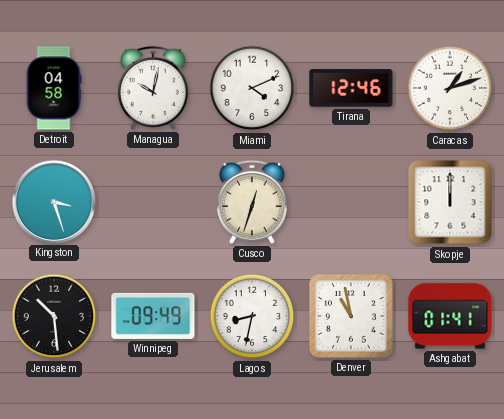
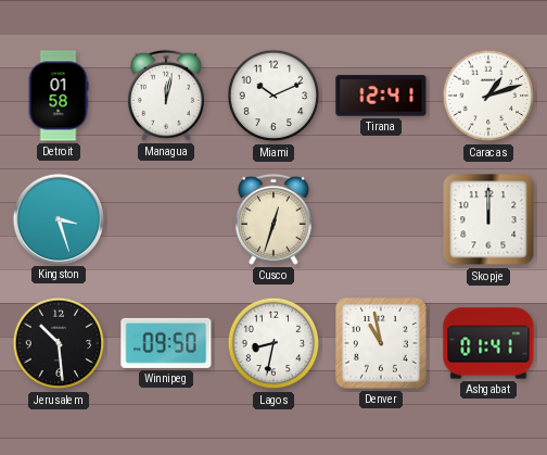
Detroit: 04:58 -> 01:58 (59, 96)
Managua: 10:02 -> 12:02 (166, 96)
Miami: 4:11 -> 10:11 (273, 96)
Tirana: 12:46 -> 12:41 (381, 96)
Winnipeg: 09:49 -> 09:50 (166, 343)
